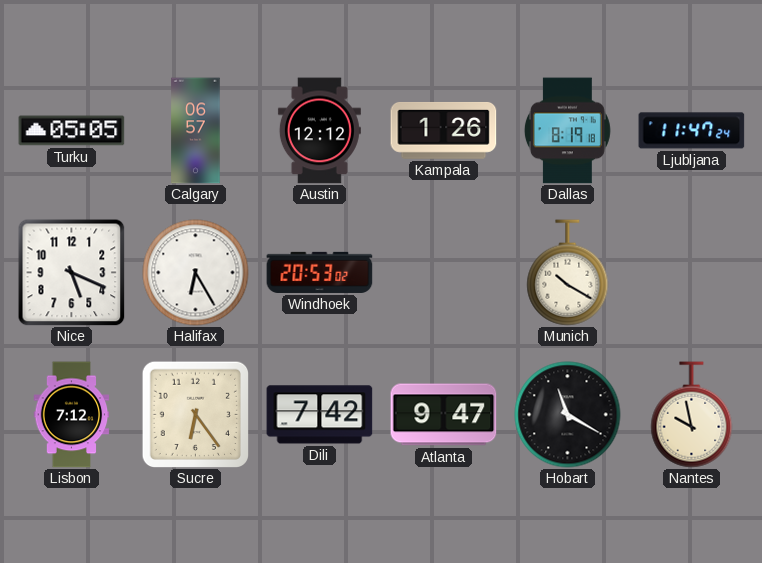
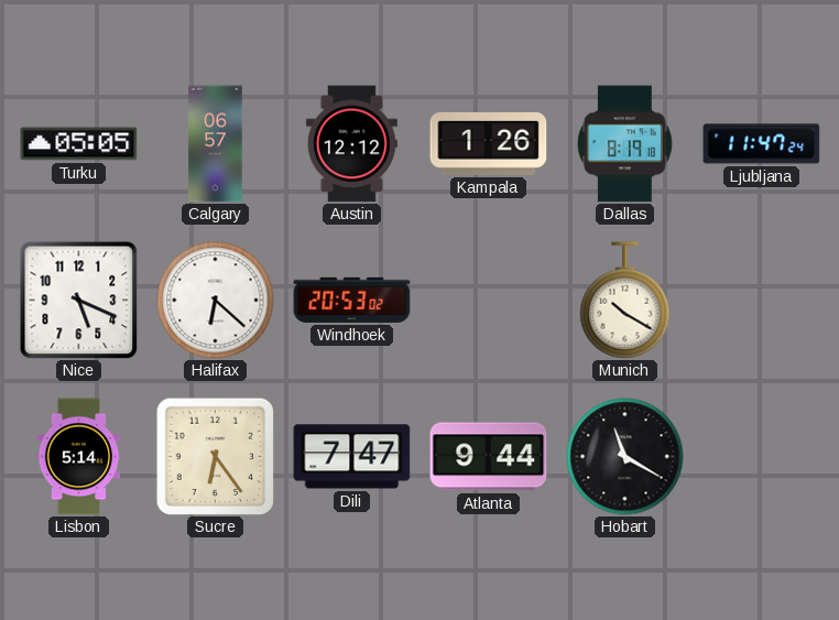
Halifax: 6:25 -> 6:22 (216, 301)
Lisbon: 7:12 -> 5:14 (79, 457)
Dili: 7:42 -> 7:47 (352, 457)
Atlanta: 9:47 -> 9:44 (489, 457)
Nantes: 9:58 -> none (692, 415)
